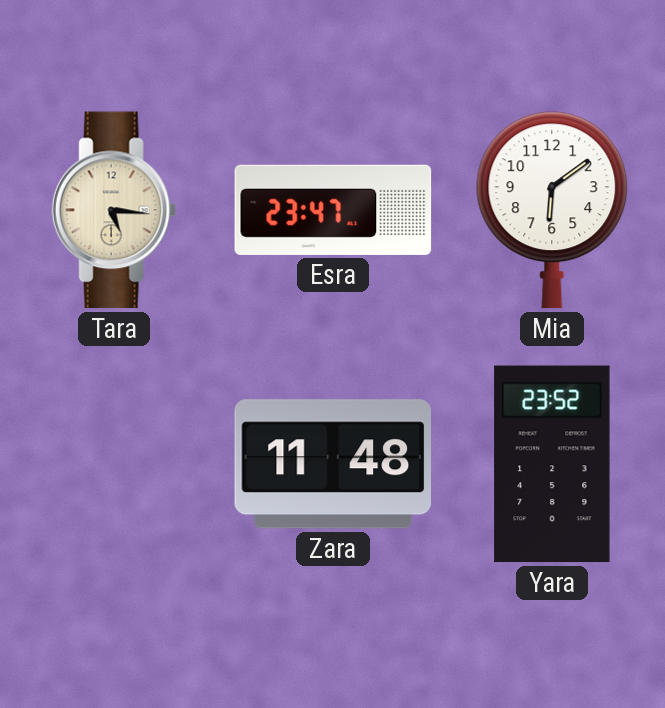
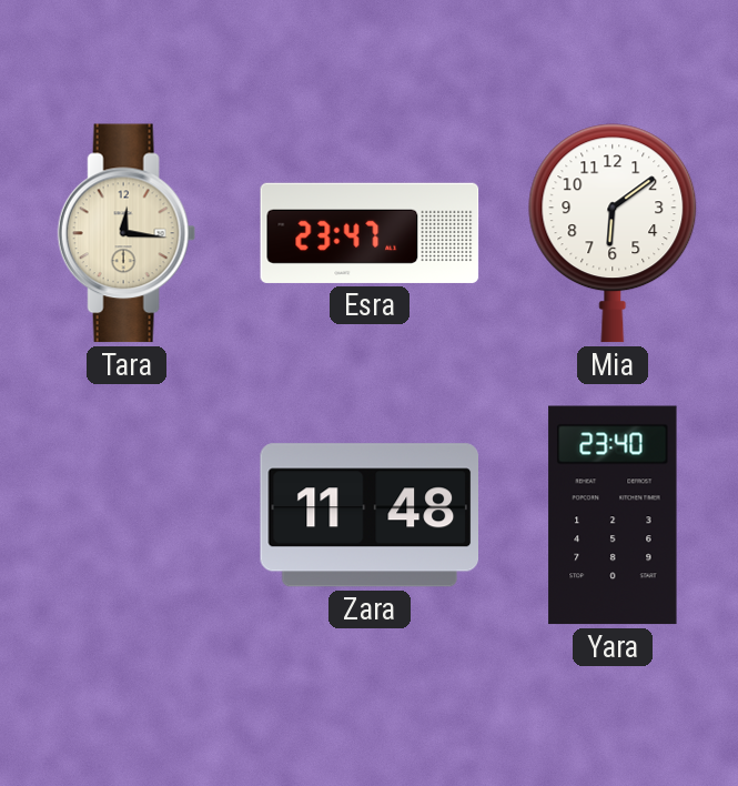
Tara: 5:16 -> 12:16 (127, 233)
Yara: 23:52 -> 23:40 (613, 515)
